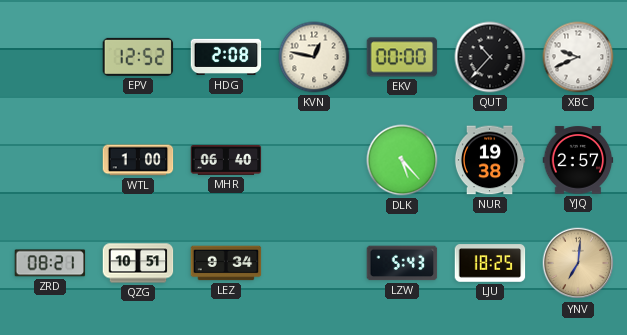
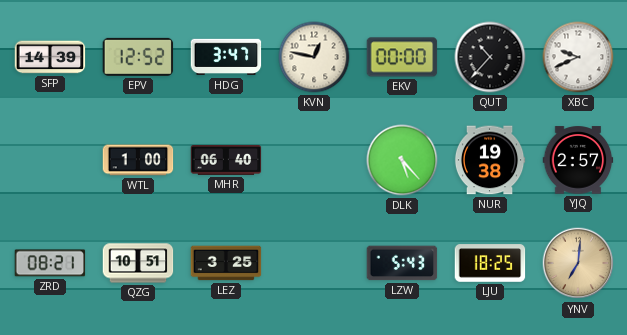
SFP: none -> 14:39 (50, 57)
HDG: 2:08 -> 3:47 (226, 57)
LEZ: 9:34 -> 3:25 (226, 263)
